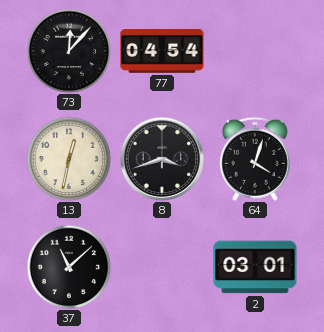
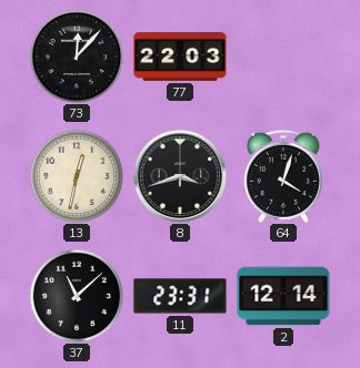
77: 04:54 -> 22:03 (180, 58)
11: none -> 23:31 (180, 296)
2: 03:01 -> 12:14 (283, 296)
